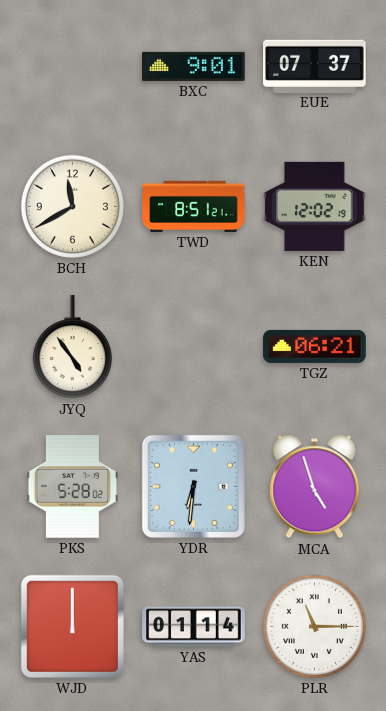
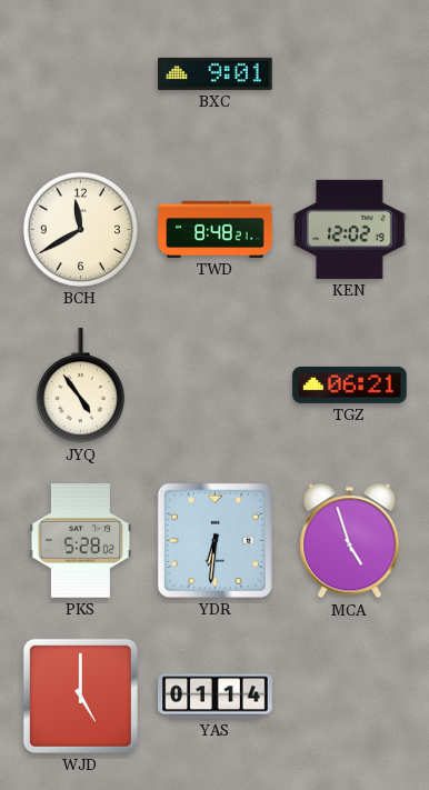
EUE: 07:37 -> none (315, 66)
TWD: 8:51 -> 8:48 (216, 229)
WJD: 12:00 -> 5:00 (80, 696)
PLR: 11:15 -> none (314, 626)
